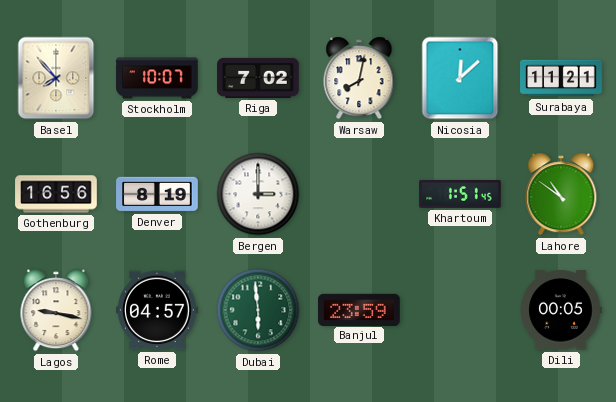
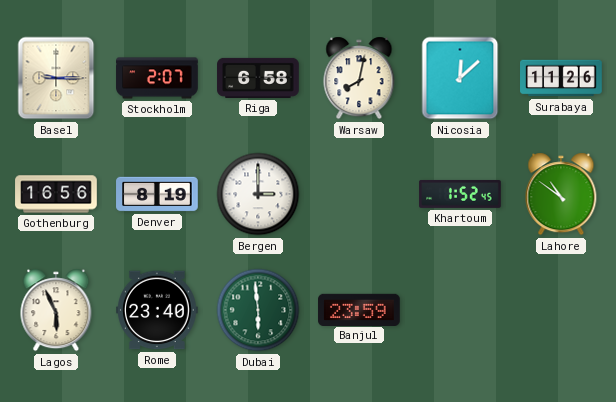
Basel: 7:53 -> 9:15 (56, 78)
Stockholm: 10:07 -> 2:07 (157, 78)
Riga: 7:02 -> 6:58 (258, 78)
Surabaya: 11:21 -> 11:26 (561, 78)
Khartoum: 1:51 -> 1:52 (460, 194)
Lagos: 9:17 -> 5:56 (56, 310)
Rome: 04:57 -> 23:40 (158, 310)
Dili: 00:05 -> none (561, 310)
